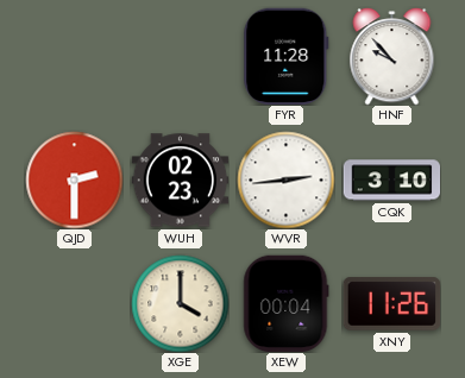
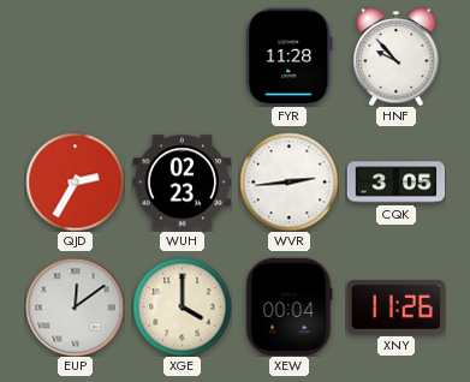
QJD: 2:30 -> 2:35 (75, 181)
CQK: 3:10 -> 3:05 (395, 183)
EUP: none -> 12:09 (75, 306)
